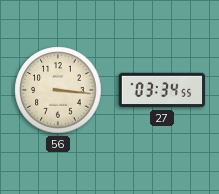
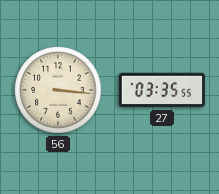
27: 03:34 -> 03:35 (162, 90)
